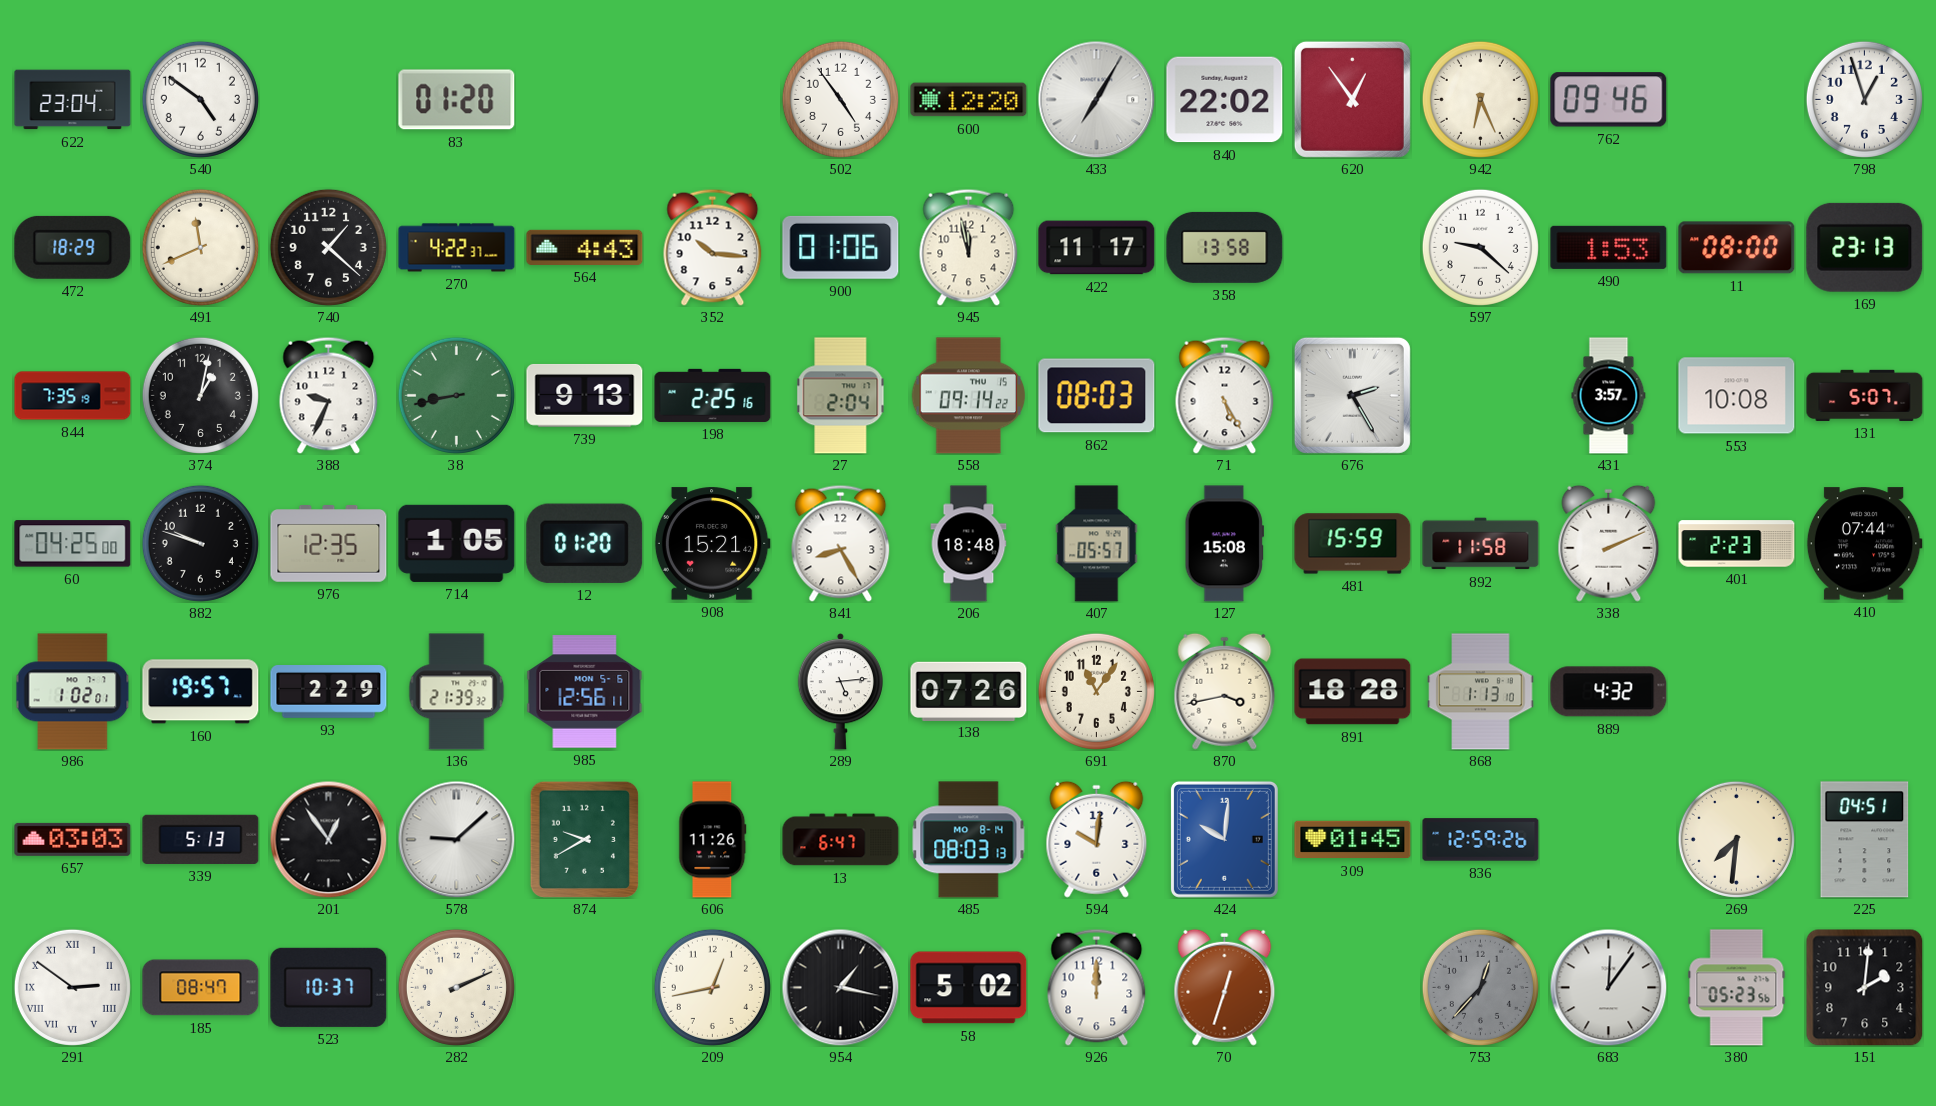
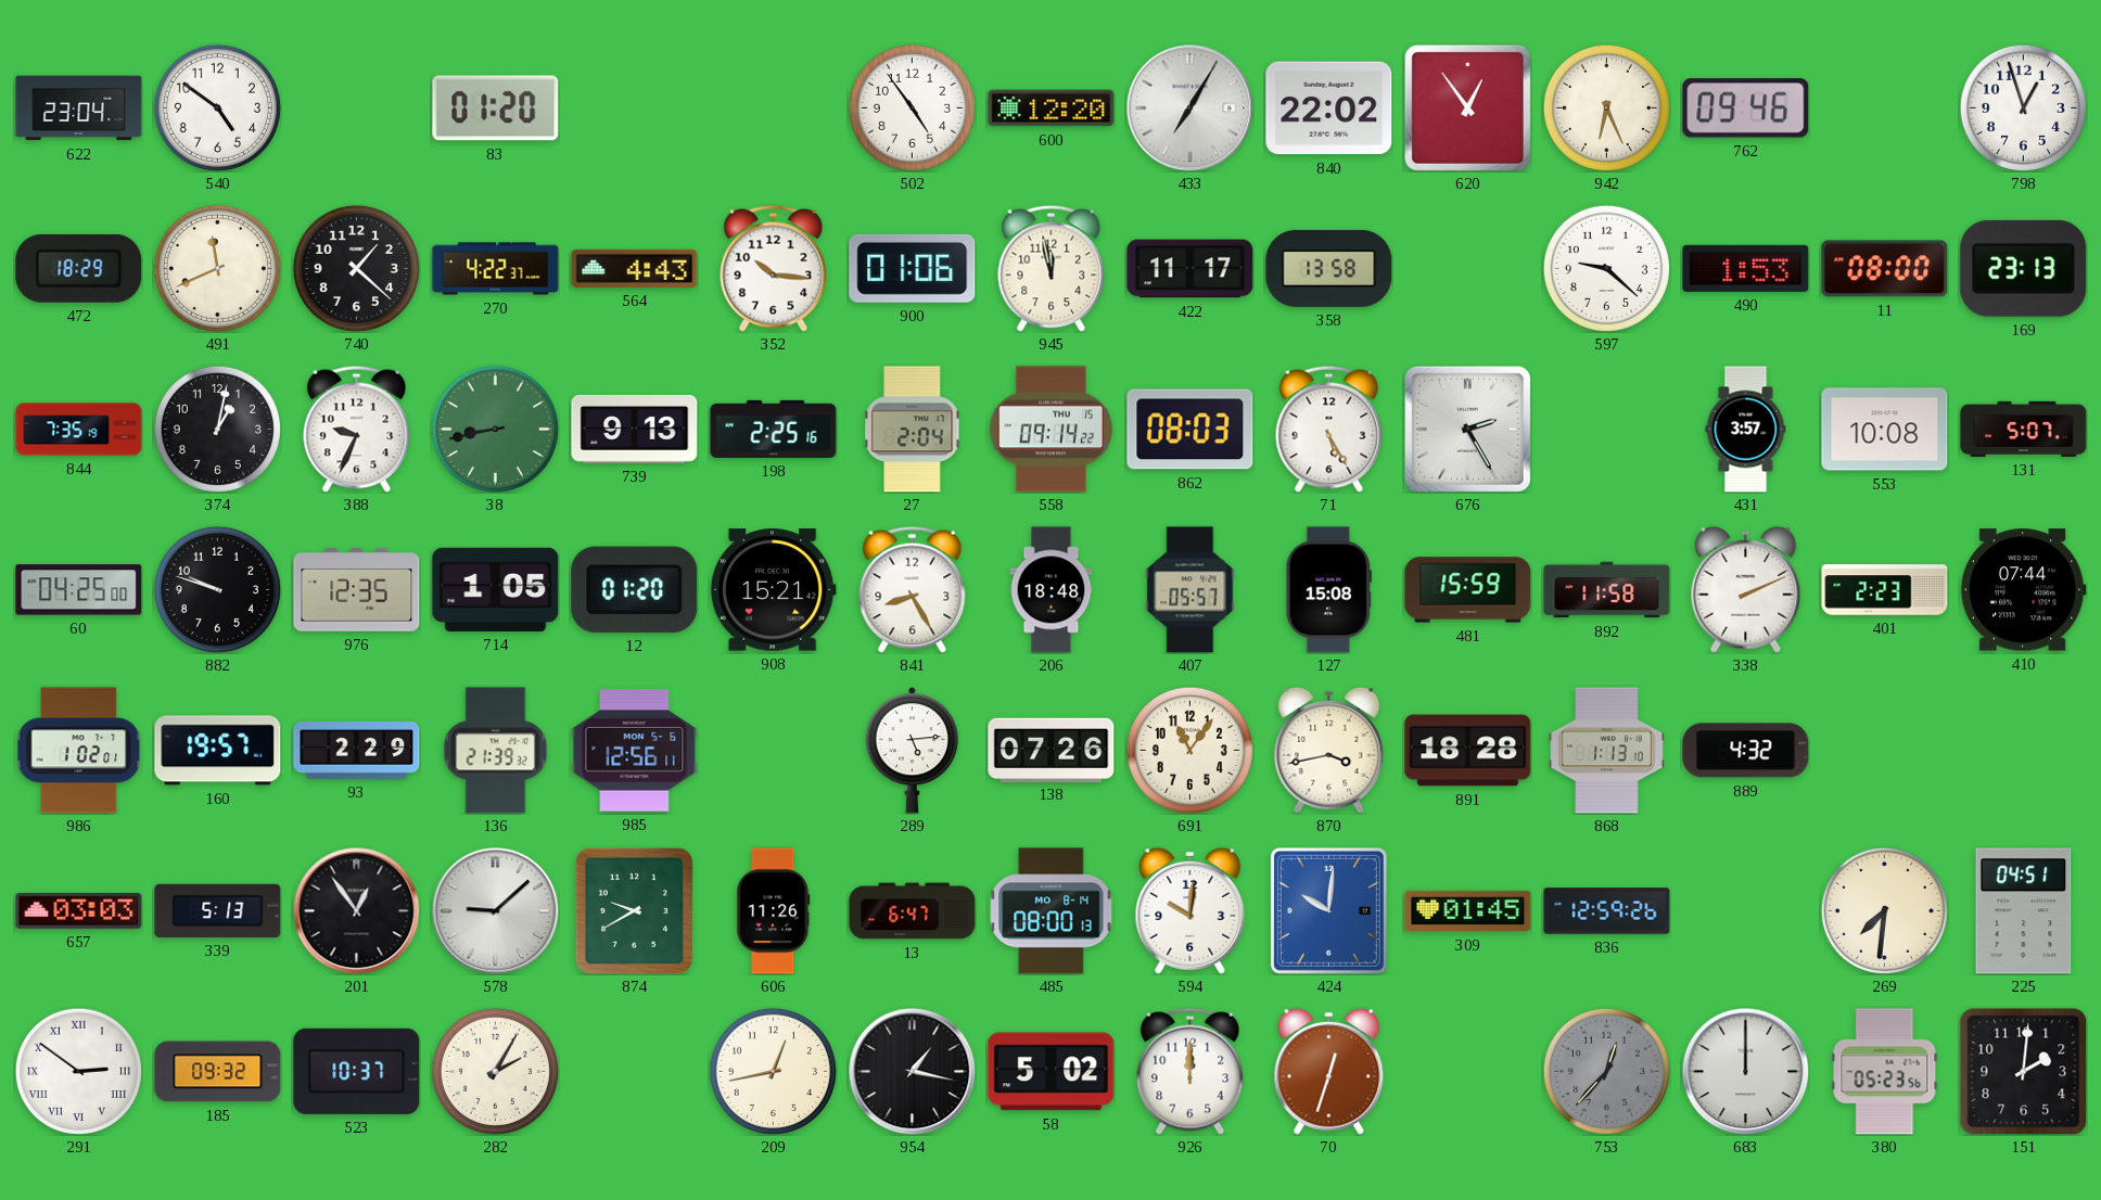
485: 08:03 -> 08:00 (1052, 911)
185: 08:47 -> 09:32 (218, 1072)
282: 2:11 -> 2:05 (495, 1071)
683: 12:06 -> 12:00 (1745, 1071)
